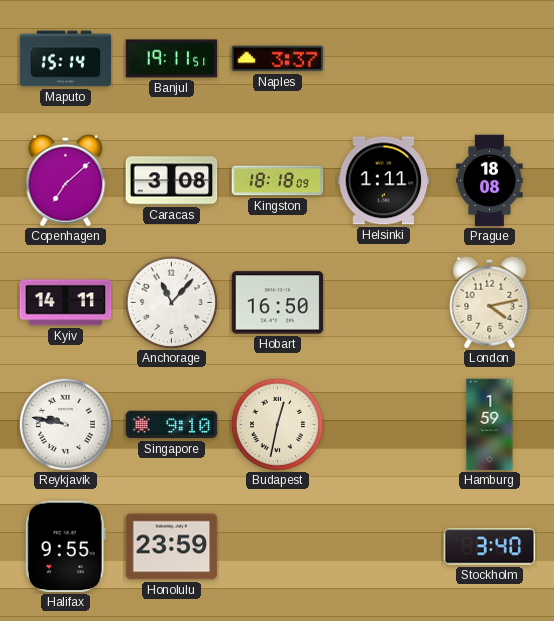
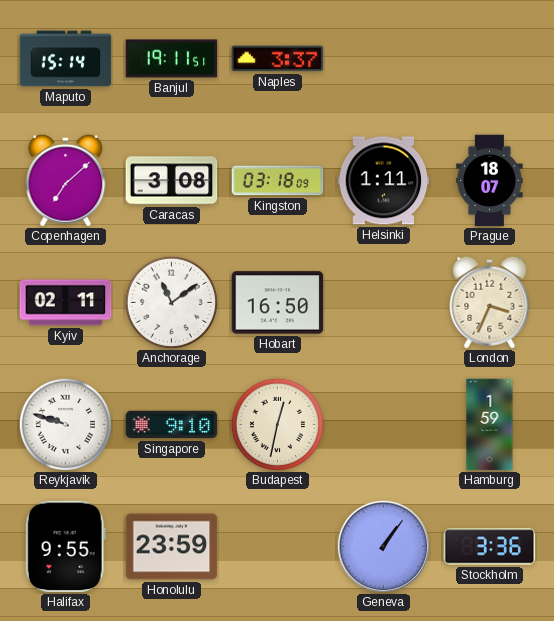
Kingston: 18:18 -> 03:18 (278, 181)
Prague: 18:08 -> 18:07 (490, 181)
Kyiv: 14:11 -> 02:11 (66, 303)
Anchorage: 11:07 -> 11:09 (171, 302)
London: 4:13 -> 3:34 (490, 302)
Reykjavik: 9:47 -> 9:48 (65, 424)
Geneva: none -> 1:06 (383, 546)
Stockholm: 3:40 -> 3:36 (490, 547)
